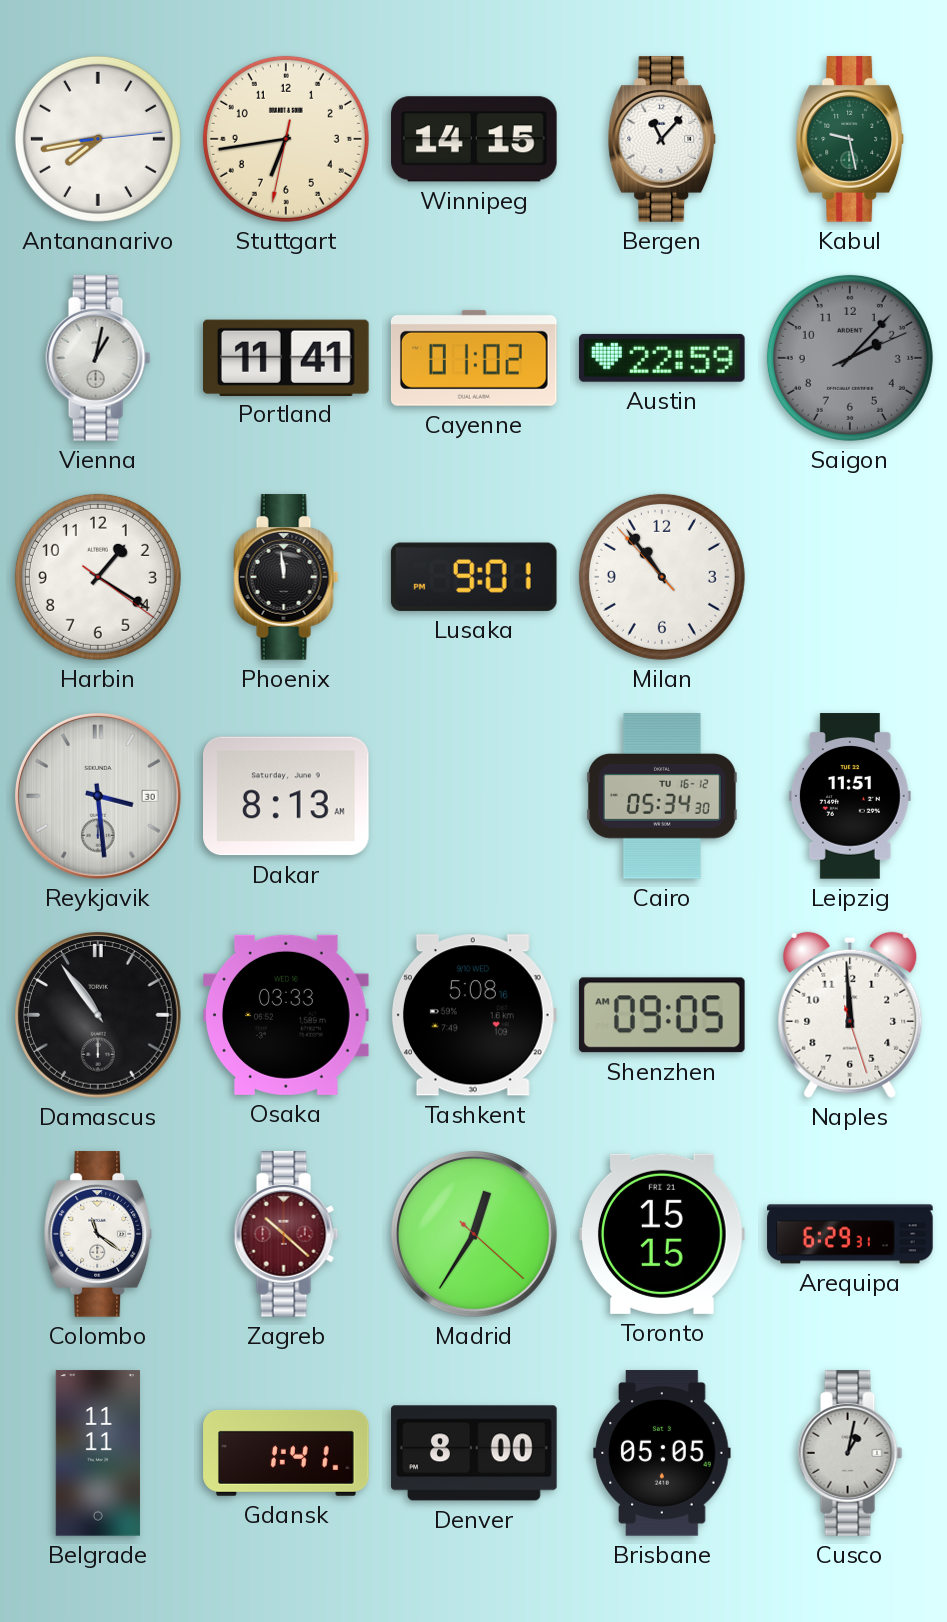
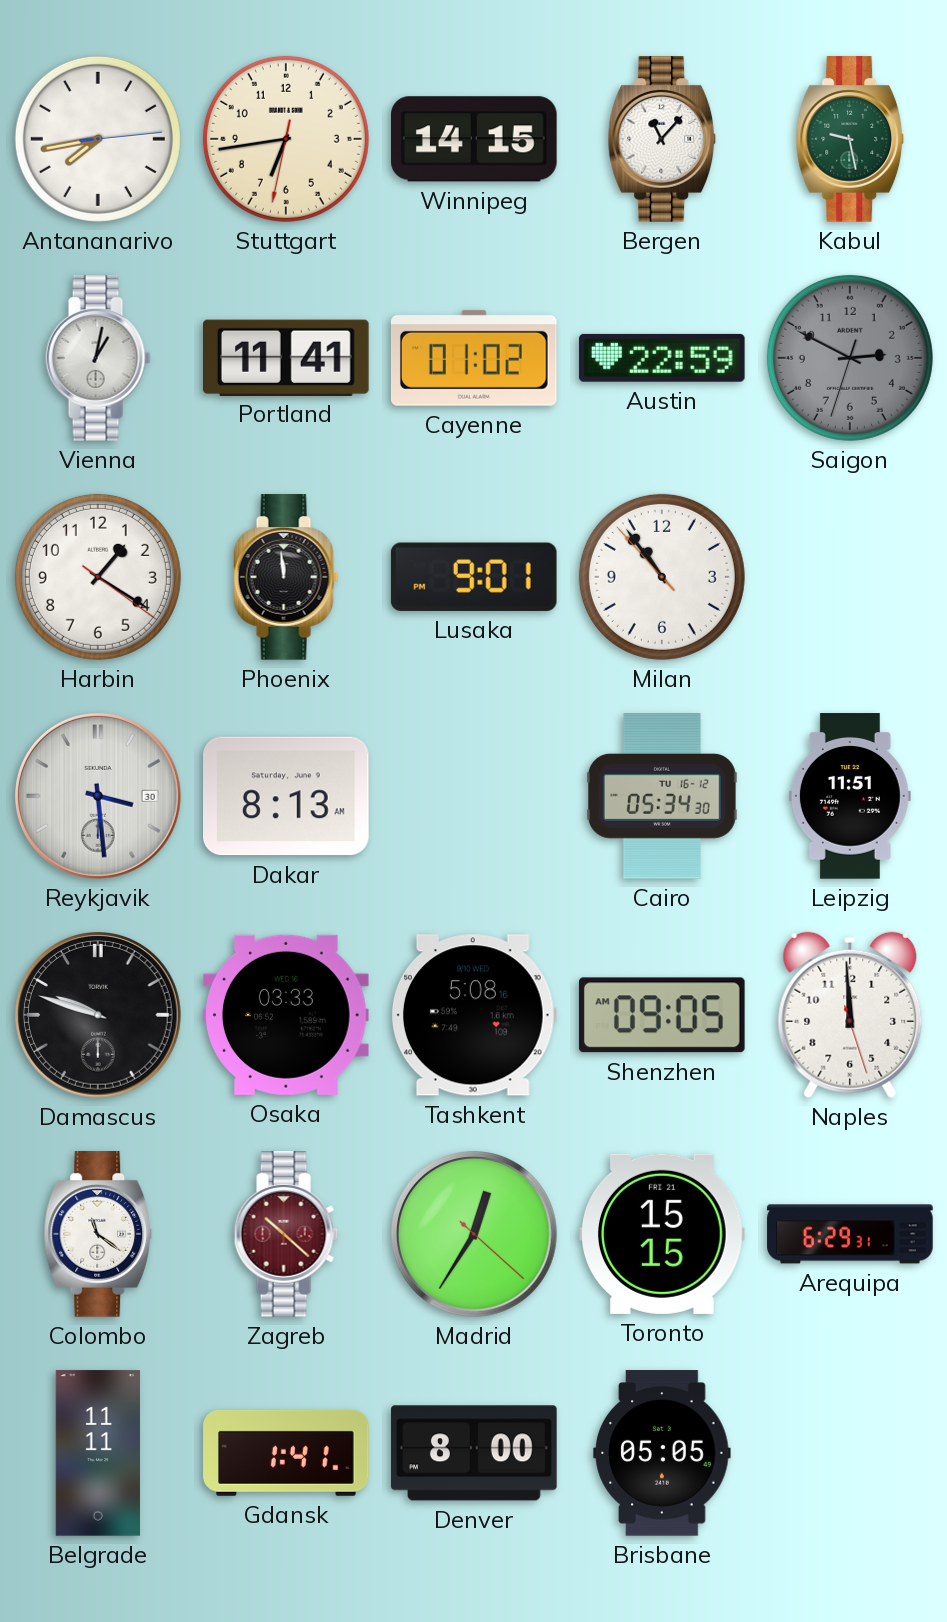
Saigon: 2:07 -> 2:49 (850, 358)
Damascus: 10:54 -> 9:48 (99, 1016)
Cusco: 1:02 -> none (850, 1453)
